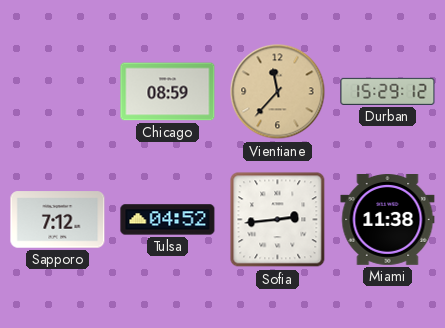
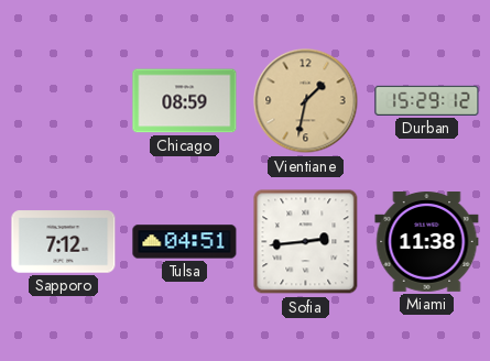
Vientiane: 11:37 -> 1:32 (306, 101)
Tulsa: 04:52 -> 04:51 (185, 242)
